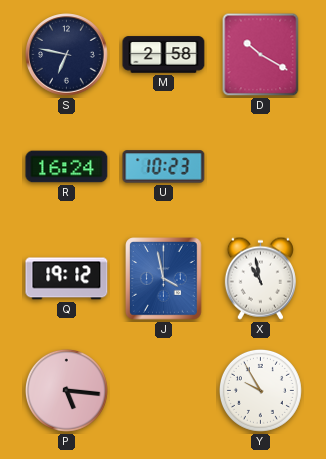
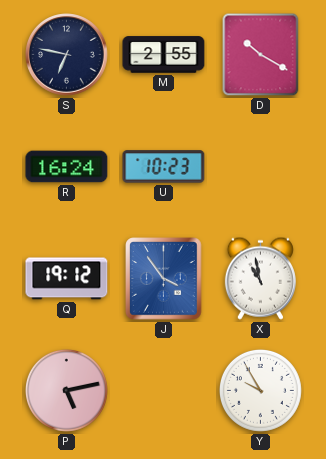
M: 2:58 -> 2:55 (164, 55)
J: 3:58 -> 3:54 (164, 279)
P: 5:16 -> 5:13 (66, 390)
